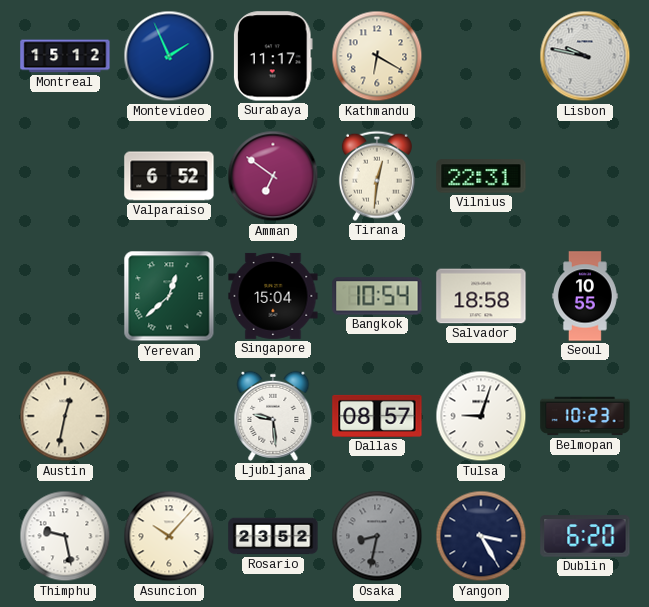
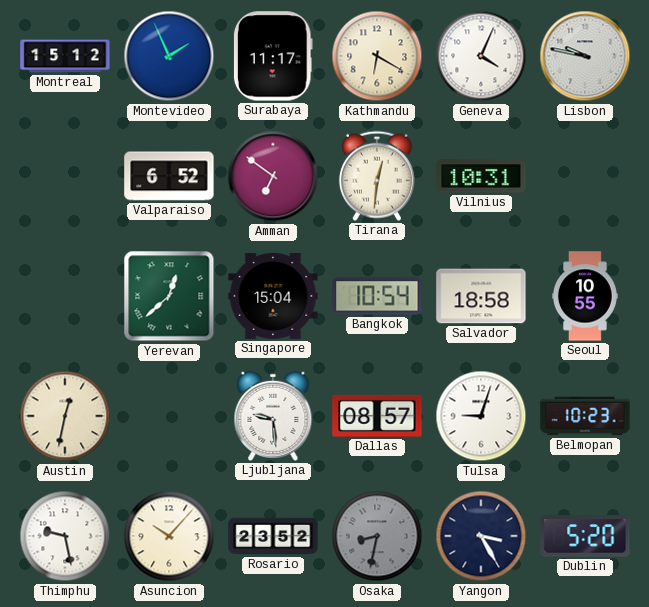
Geneva: none -> 4:04 (481, 56)
Vilnius: 22:31 -> 10:31 (481, 176)
Dublin: 6:20 -> 5:20 (585, 536)
